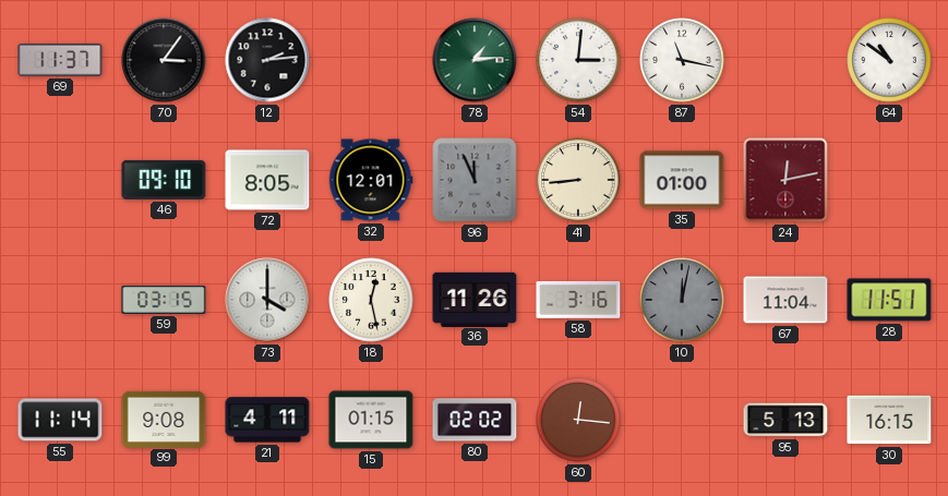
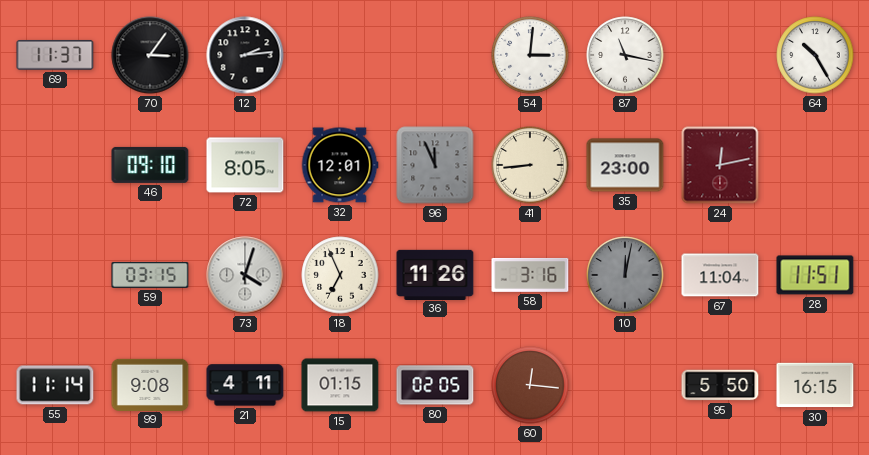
78: 1:14 -> none (475, 60)
64: 10:51 -> 10:25 (815, 55)
35: 01:00 -> 23:00 (625, 165)
73: 4:00 -> 4:03 (245, 275)
18: 12:28 -> 6:56 (340, 275)
80: 02:02 -> 02:05 (435, 385)
95: 5:13 -> 5:50 (720, 385)
